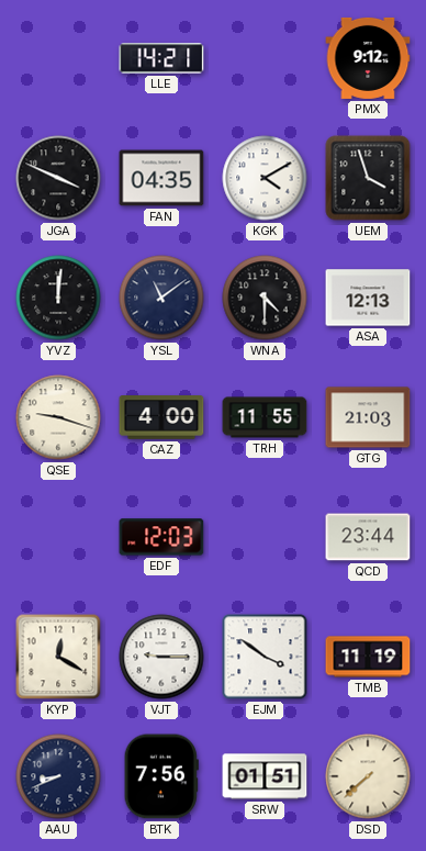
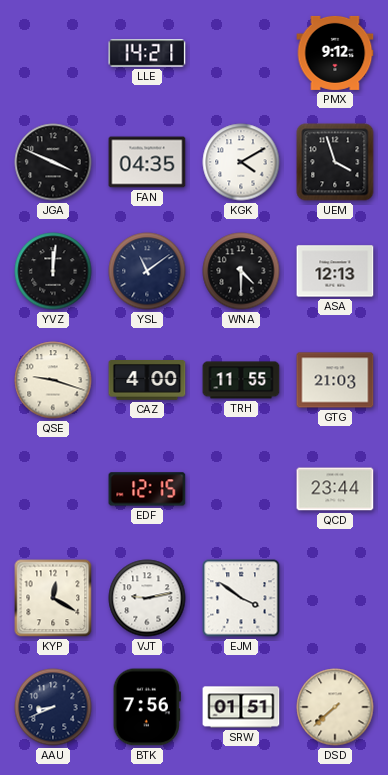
EDF: 12:03 -> 12:15 (147, 489)
VJT: 9:15 -> 9:13 (147, 598)
TMB: 11:19 -> none (368, 657)
